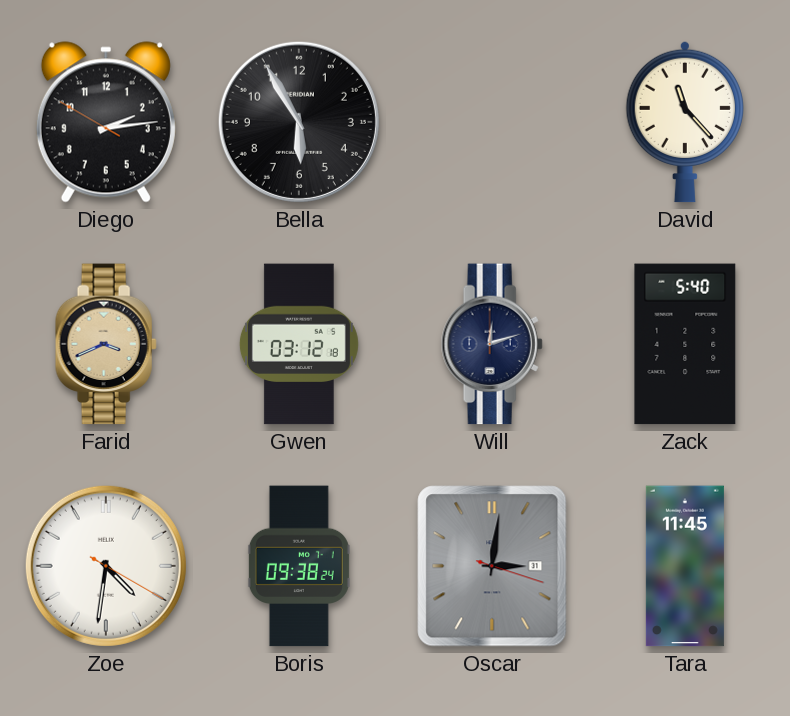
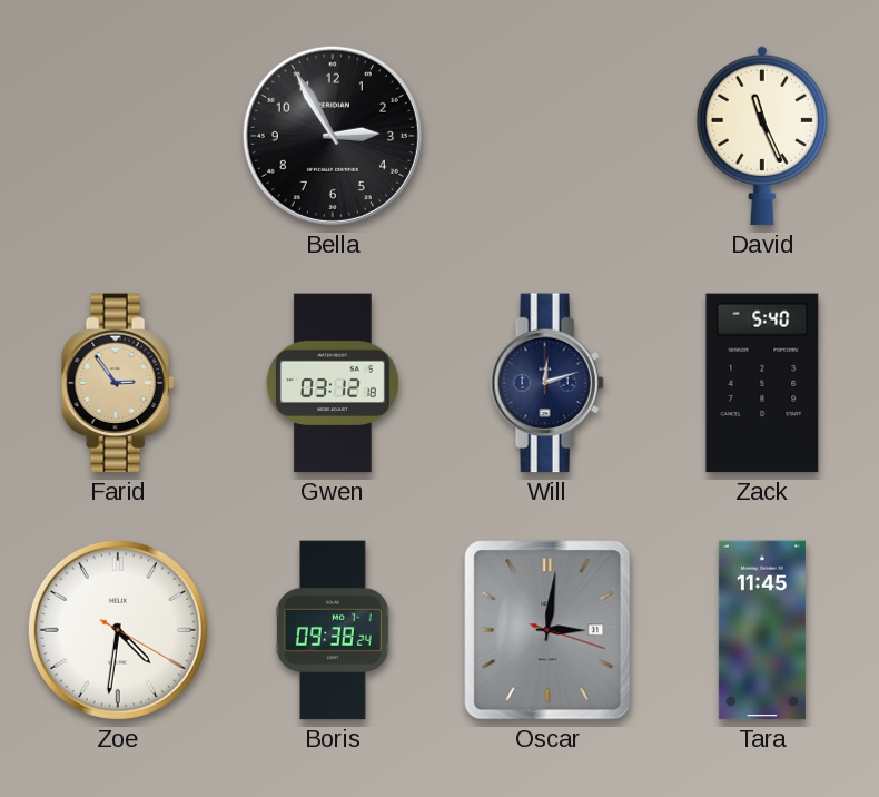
Diego: 2:13 -> none (106, 122)
Bella: 5:55 -> 2:55 (333, 136)
David: 11:23 -> 11:26 (761, 136)
Farid: 3:41 -> 2:54 (118, 383)
